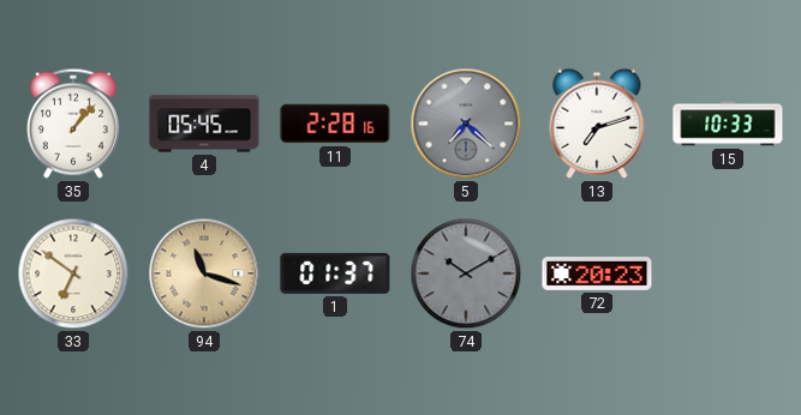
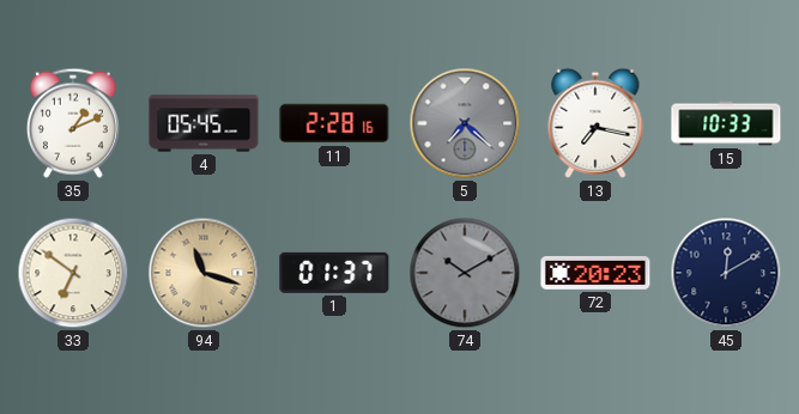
35: 1:07 -> 1:11 (73, 123)
13: 7:12 -> 7:17 (595, 123)
45: none -> 12:10 (726, 273)
